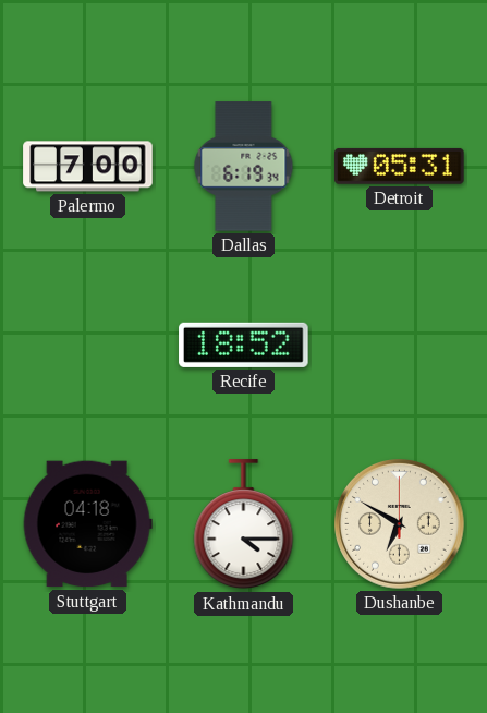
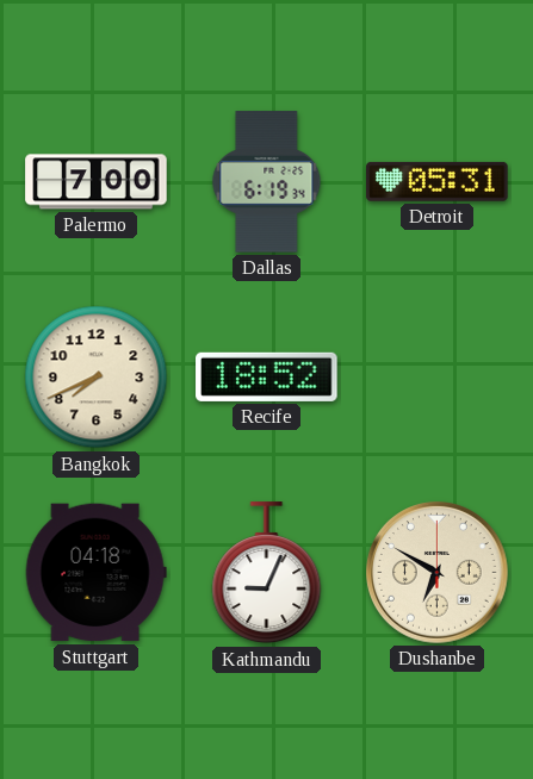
Bangkok: none -> 7:41 (97, 378)
Kathmandu: 4:15 -> 9:04 (267, 573)
